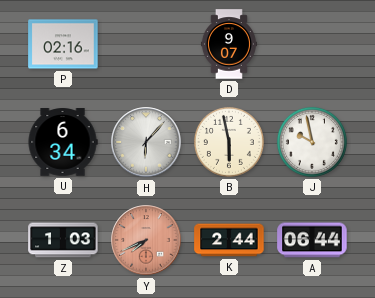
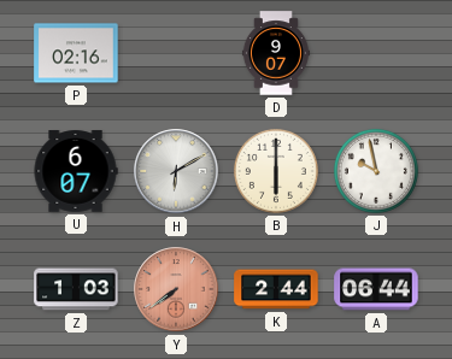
U: 6:34 -> 6:07 (76, 171)
H: 6:07 -> 6:10 (176, 171)
B: 5:58 -> 6:00 (276, 171)
Y: 7:41 -> 7:39 (176, 289)
